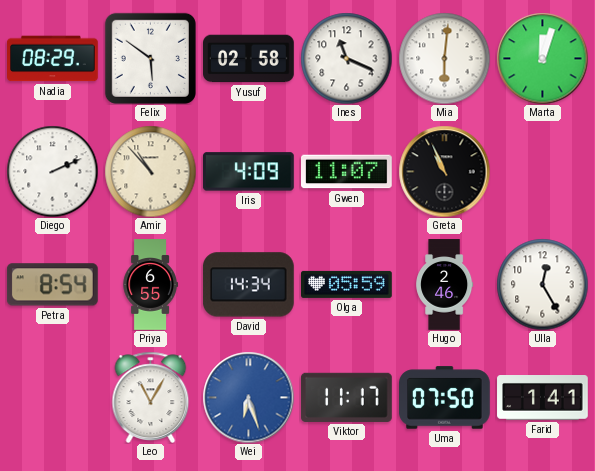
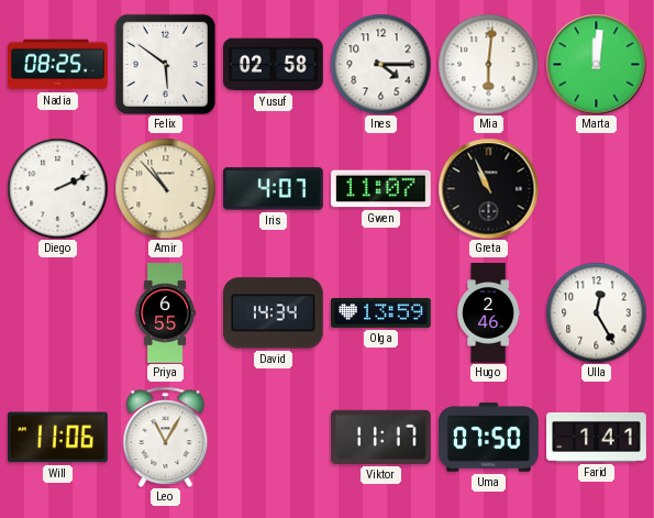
Nadia: 08:29 -> 08:25 (58, 65)
Ines: 11:19 -> 4:15 (380, 64)
Marta: 12:03 -> 12:01 (596, 64)
Iris: 4:09 -> 4:07 (274, 189)
Petra: 8:54 -> none (52, 285)
Olga: 05:59 -> 13:59 (381, 312)
Will: none -> 11:06 (58, 438)
Wei: 6:27 -> none (248, 397)
